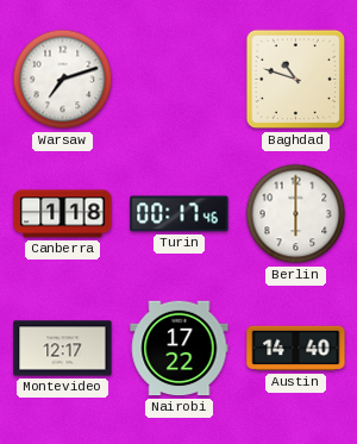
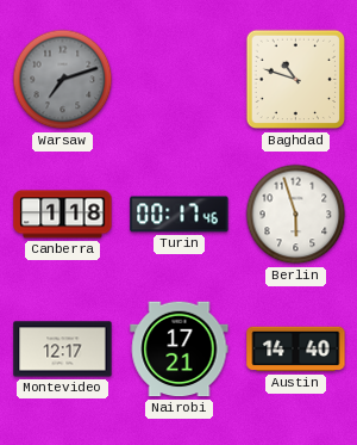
Warsaw dial: white -> grey (63, 80)
Berlin: 6:00 -> 5:57 (296, 215)
Nairobi: 17:22 -> 17:21 (180, 350)
